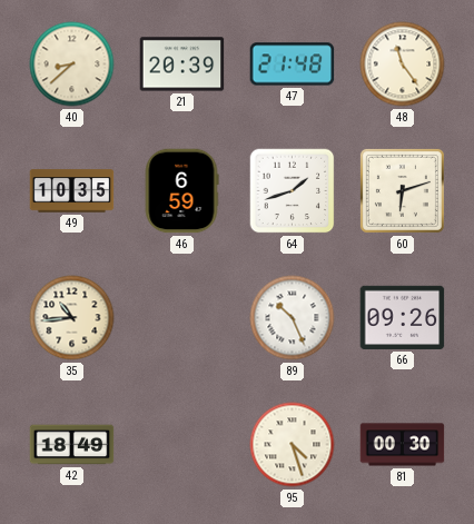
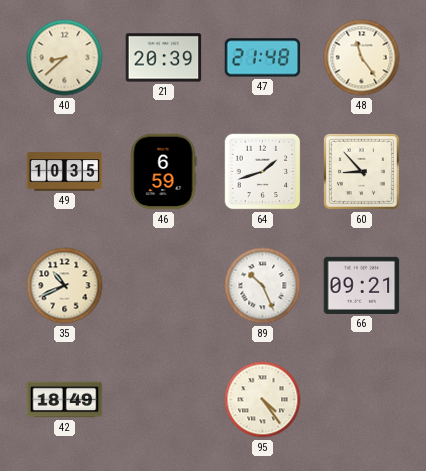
60: 6:12 -> 8:53 (361, 171)
35: 10:44 -> 10:41 (65, 286)
66: 09:26 -> 09:21 (362, 285)
95: 4:27 -> 4:24 (263, 400)
81: 00:30 -> none (403, 445)
